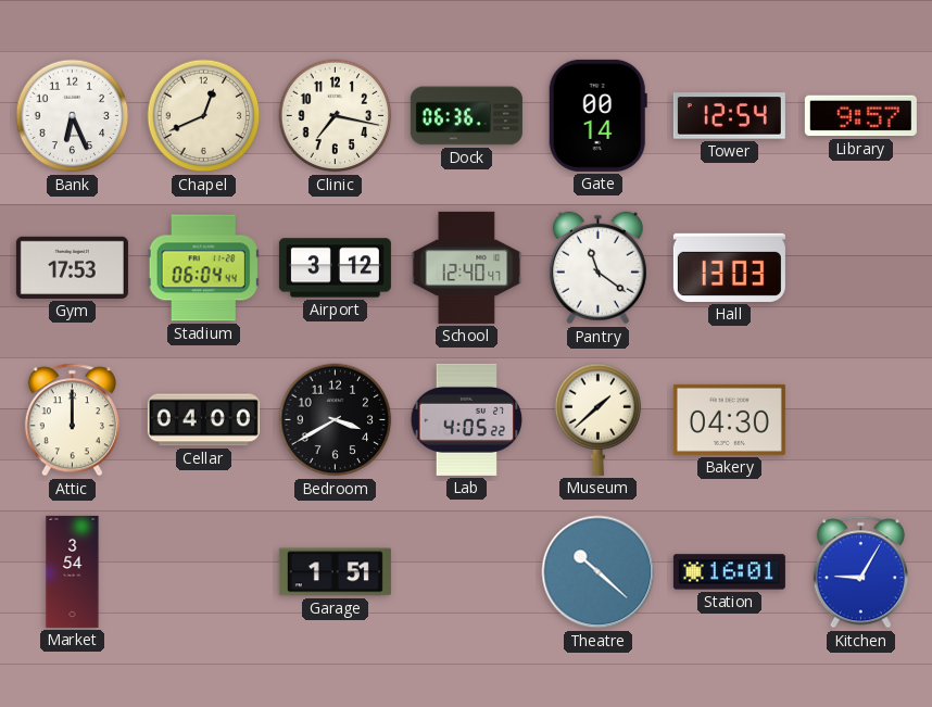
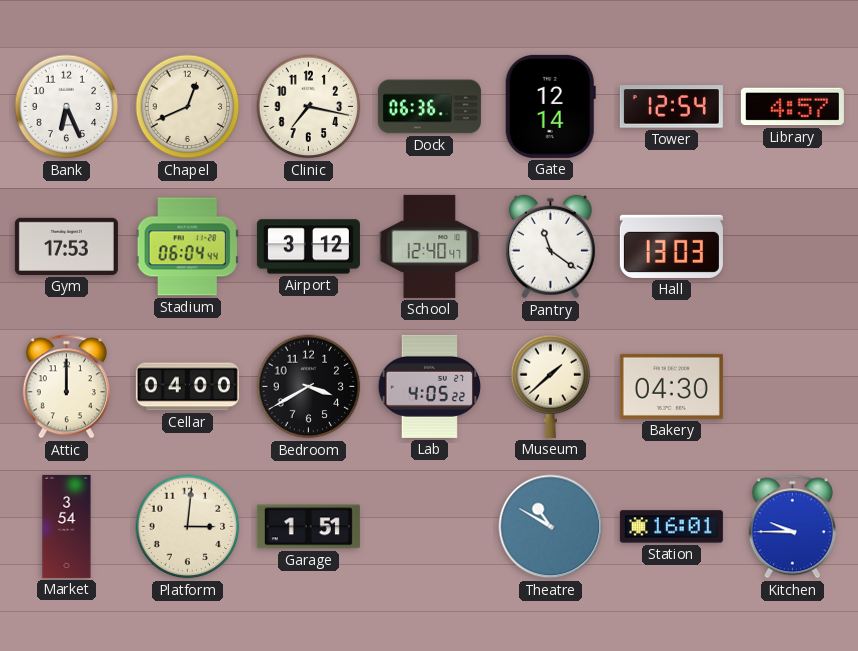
Gate: 00:14 -> 12:14 (550, 106)
Library: 9:57 -> 4:57 (792, 107)
Platform: none -> 3:01 (188, 527)
Theatre: 10:22 -> 10:50 (551, 527)
Kitchen: 9:05 -> 9:45 (792, 527)
